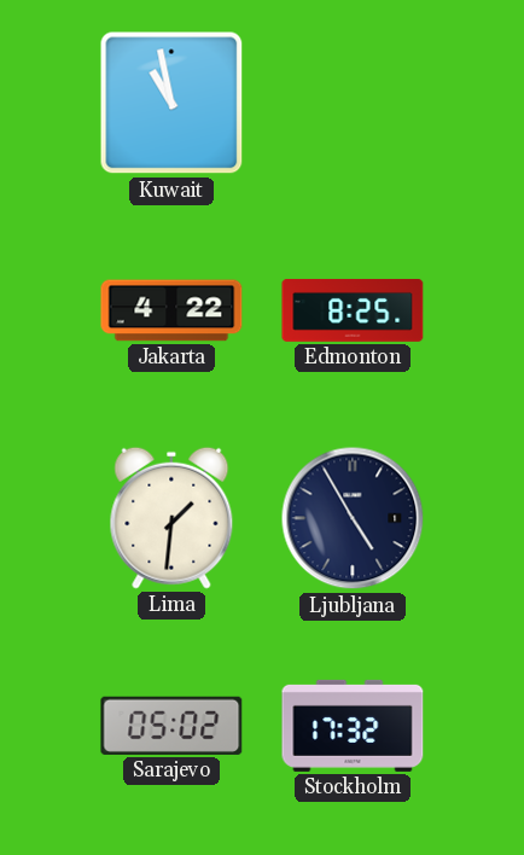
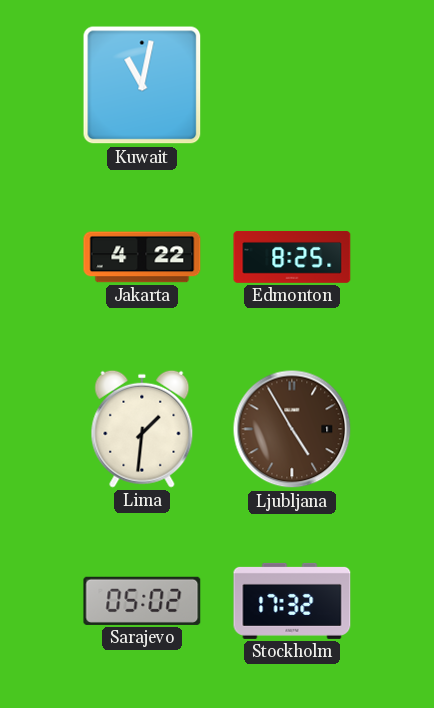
Kuwait: 10:58 -> 11:02 (142, 85)
Ljubljana dial: navy -> brown (292, 429)
